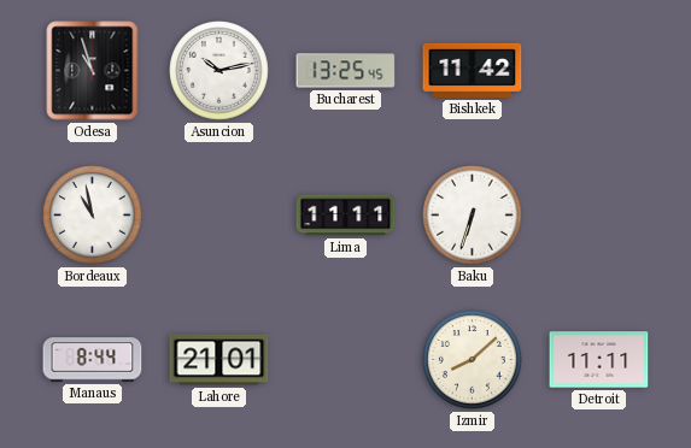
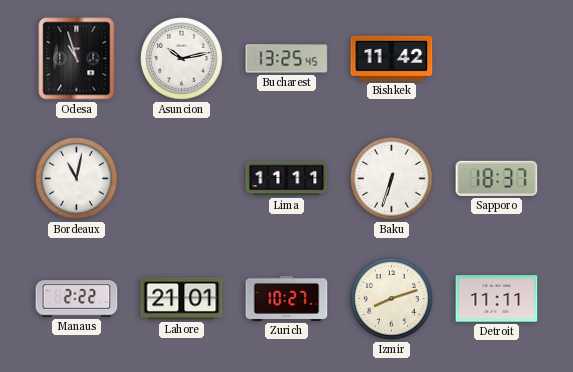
Bordeaux: 10:58 -> 11:02 (77, 179)
Sapporo: none -> 18:37 (497, 178)
Manaus: 8:44 -> 2:22 (77, 299)
Zurich: none -> 10:27 (287, 298)
Izmir: 8:08 -> 8:12 (392, 299)
